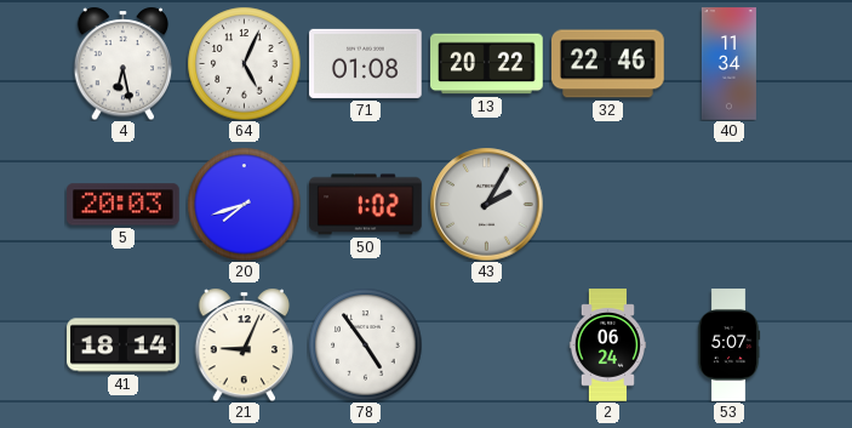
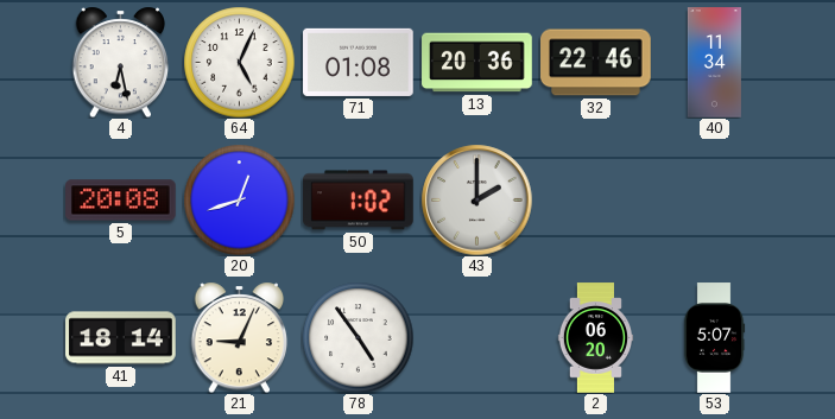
13: 20:22 -> 20:36 (477, 63)
5: 20:03 -> 20:08 (121, 201)
20: 7:42 -> 12:42 (239, 199)
43: 2:05 -> 2:00 (476, 199)
2: 06:24 -> 06:20 (595, 338)
